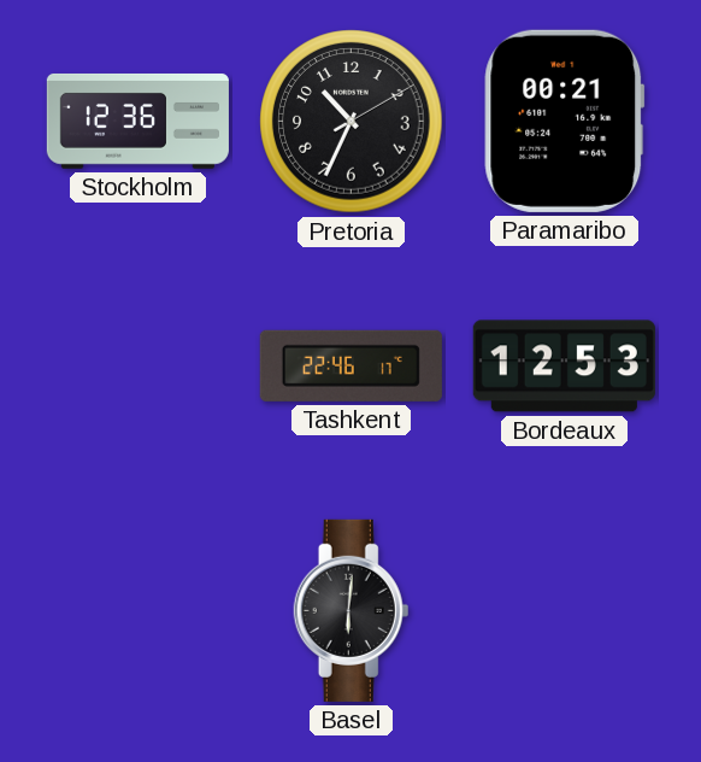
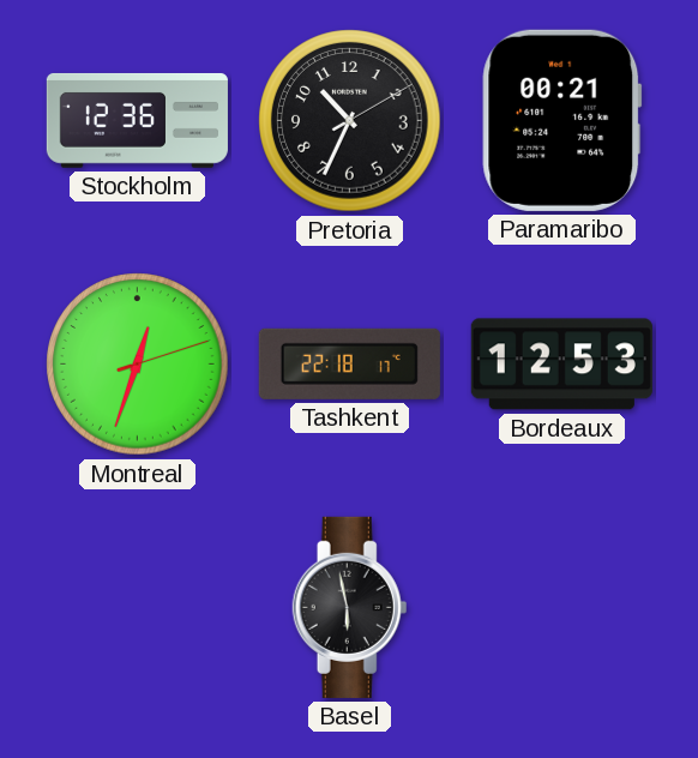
Montreal: none -> 12:33 (138, 365)
Tashkent: 22:46 -> 22:18 (349, 363)
Basel: 6:01 -> 5:58 (350, 607)
